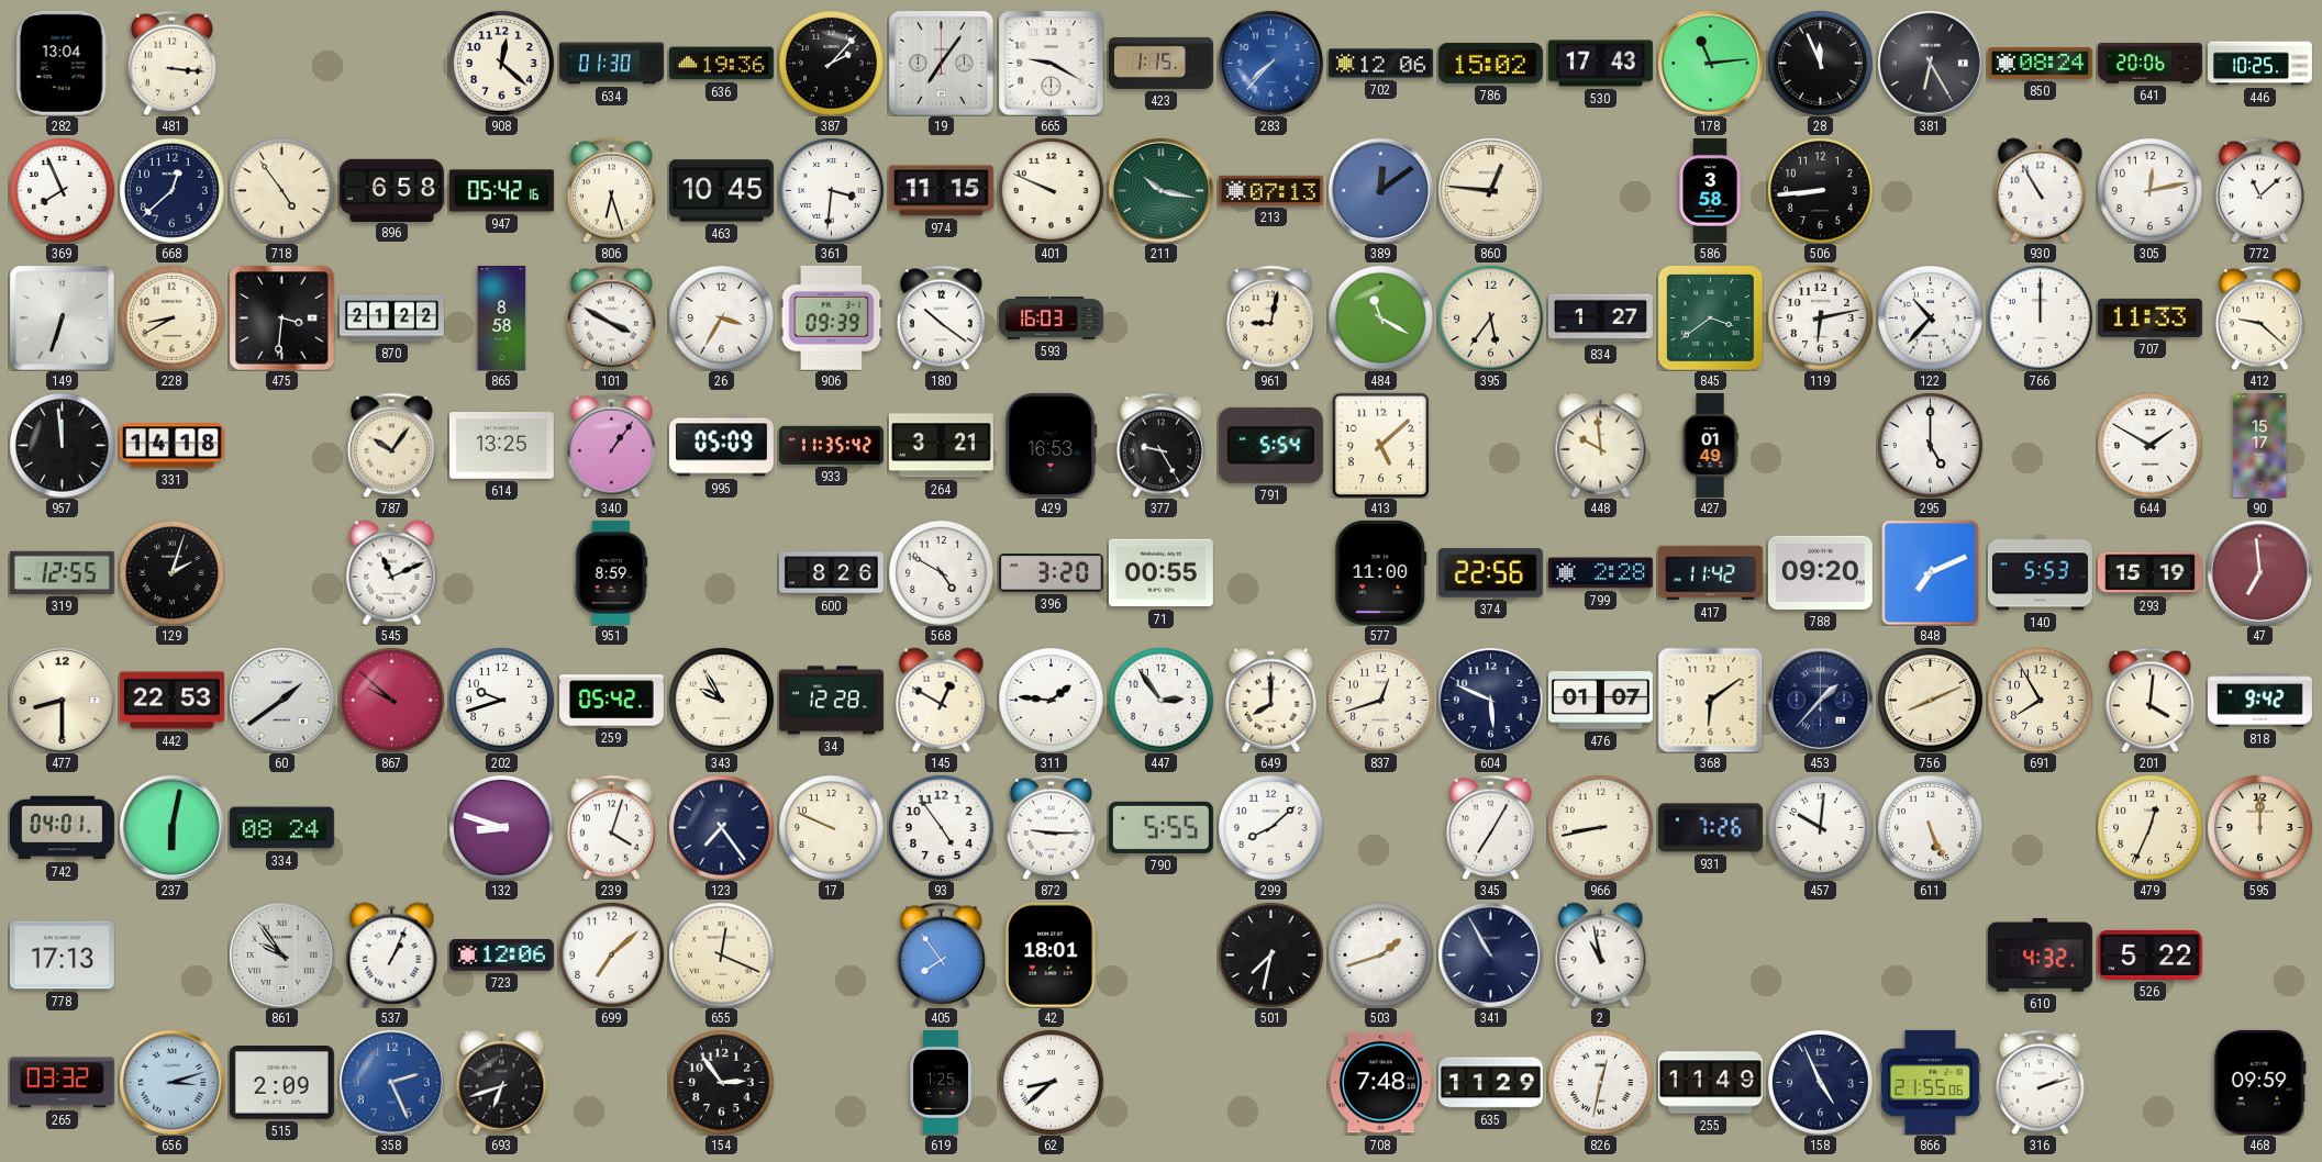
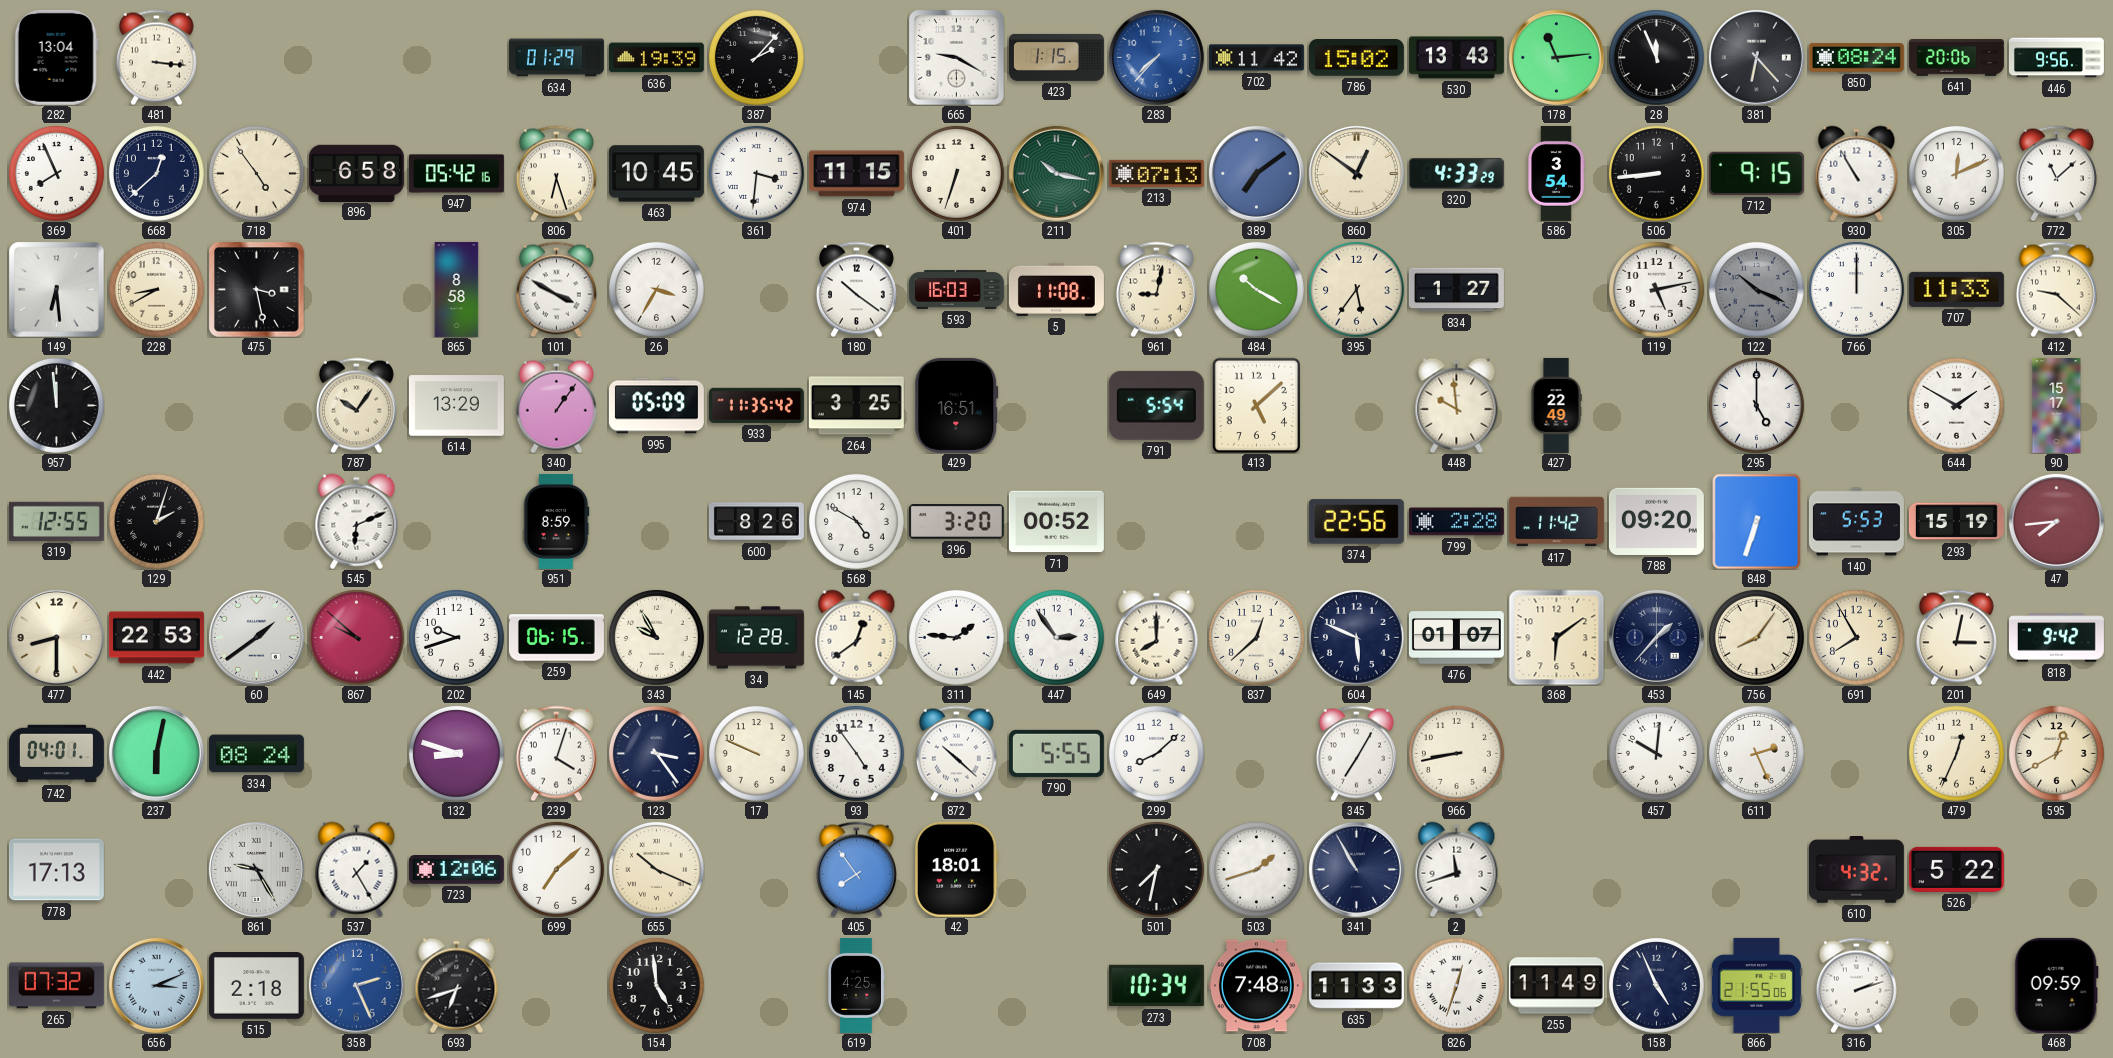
908: 12:22 -> none (502, 64)
634: 01:30 -> 01:29 (556, 58)
636: 19:36 -> 19:39 (656, 58)
19: 7:06 -> none (941, 63)
702: 12:06 -> 11:42 (1256, 58)
530: 17:43 -> 13:43 (1456, 58)
381: 6:25 -> 6:23 (1756, 57)
446: 10:25 -> 9:56 (2056, 58)
401: 9:49 -> 6:33 (957, 174)
389: 12:09 -> 7:09 (1256, 173)
860: 12:46 -> 12:51 (1356, 173)
320: none -> 4:33 (1456, 173)
586: 3:58 -> 3:54 (1556, 173)
712: none -> 9:15 (1756, 173)
305: 12:13 -> 12:11 (1957, 174)
149: 6:33 -> 6:29 (56, 289)
475: 3:31 -> 3:28 (256, 289)
870: 21:22 -> none (391, 319)
906: 09:39 -> none (832, 317)
5: none -> 11:08 (1056, 289)
484: 11:20 -> 10:20 (1257, 290)
845: 3:39 -> none (1710, 317)
119: 6:13 -> 5:13 (1657, 290)
122: 10:37 -> 10:19 (1757, 290)
122 dial: white -> grey (1757, 290)
331: 14:18 -> none (171, 446)
614: 13:25 -> 13:29 (456, 406)
264: 3:21 -> 3:25 (856, 406)
429: 16:53 -> 16:51 (957, 405)
377: 9:25 -> none (1160, 445)
427: 01:49 -> 22:49 (1556, 405)
545: 11:11 -> 6:11 (357, 521)
71: 00:55 -> 00:52 (1056, 522)
577: 11:00 -> none (1381, 572)
848: 7:11 -> 6:33 (1757, 521)
47: 6:59 -> 7:44 (2056, 521)
259: 05:42 -> 06:15 (556, 638)
145: 12:50 -> 12:39 (857, 637)
837: 12:42 -> 12:38 (1257, 638)
756: 8:11 -> 8:06 (1757, 638)
201: 4:01 -> 3:02 (1956, 637)
123: 7:24 -> 3:24 (657, 754)
872: 9:15 -> 10:22 (956, 753)
931: 7:26 -> none (1710, 828)
611: 5:26 -> 2:26 (1757, 754)
595: 12:00 -> 12:40 (2057, 754)
861: 9:54 -> 9:25 (256, 869)
537: 1:04 -> 1:25 (357, 869)
655: 12:19 -> 10:19 (657, 870)
2: 10:58 -> 11:42 (1457, 869)
265: 03:32 -> 07:32 (56, 986)
656: 3:12 -> 3:11 (156, 985)
515: 2:09 -> 2:18 (256, 986)
154: 2:54 -> 4:59 (657, 986)
619: 1:25 -> 4:25 (856, 985)
62: 8:38 -> none (1052, 1083)
273: none -> 10:34 (1156, 986)
635: 11:29 -> 11:33 (1356, 986)
826: 12:32 -> 12:33 (1457, 986)
